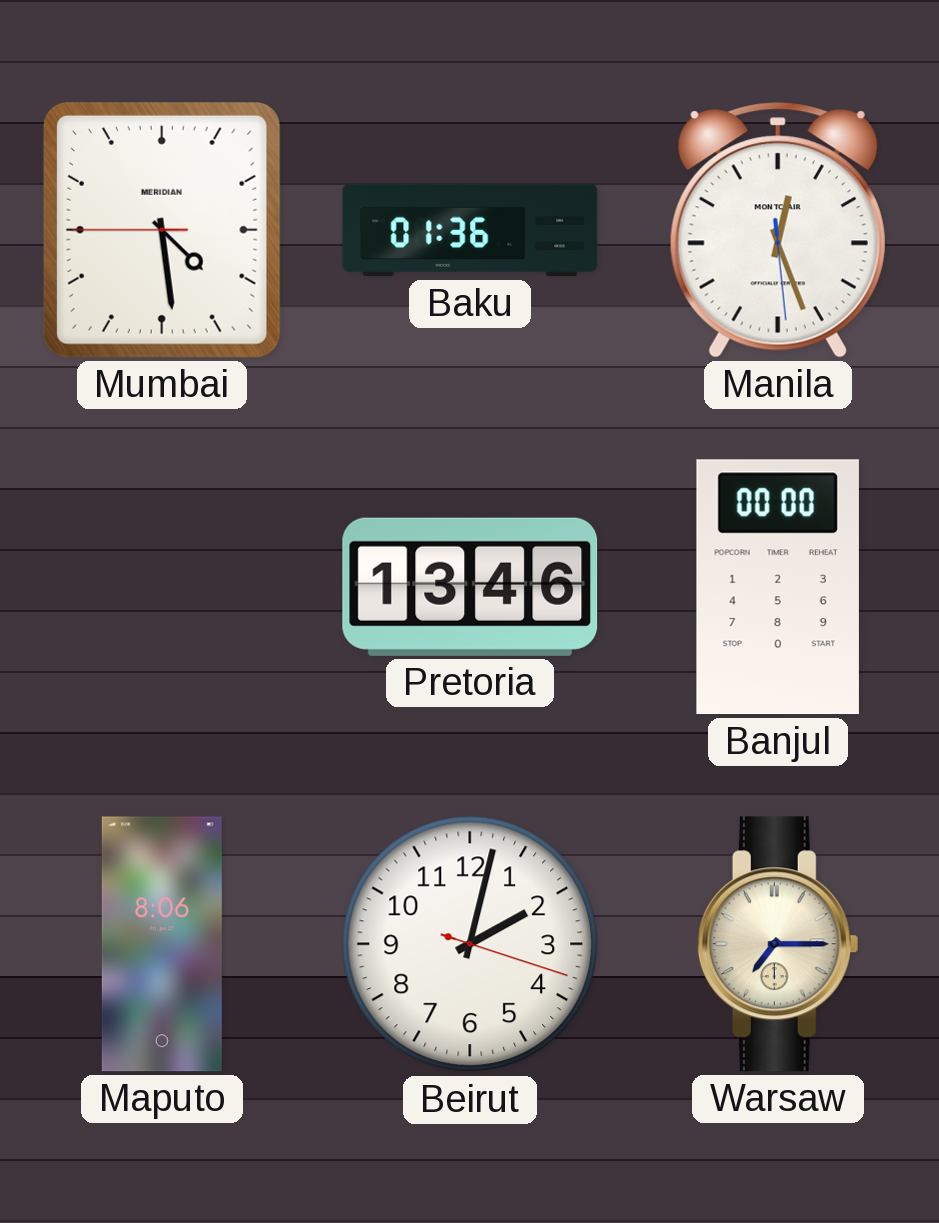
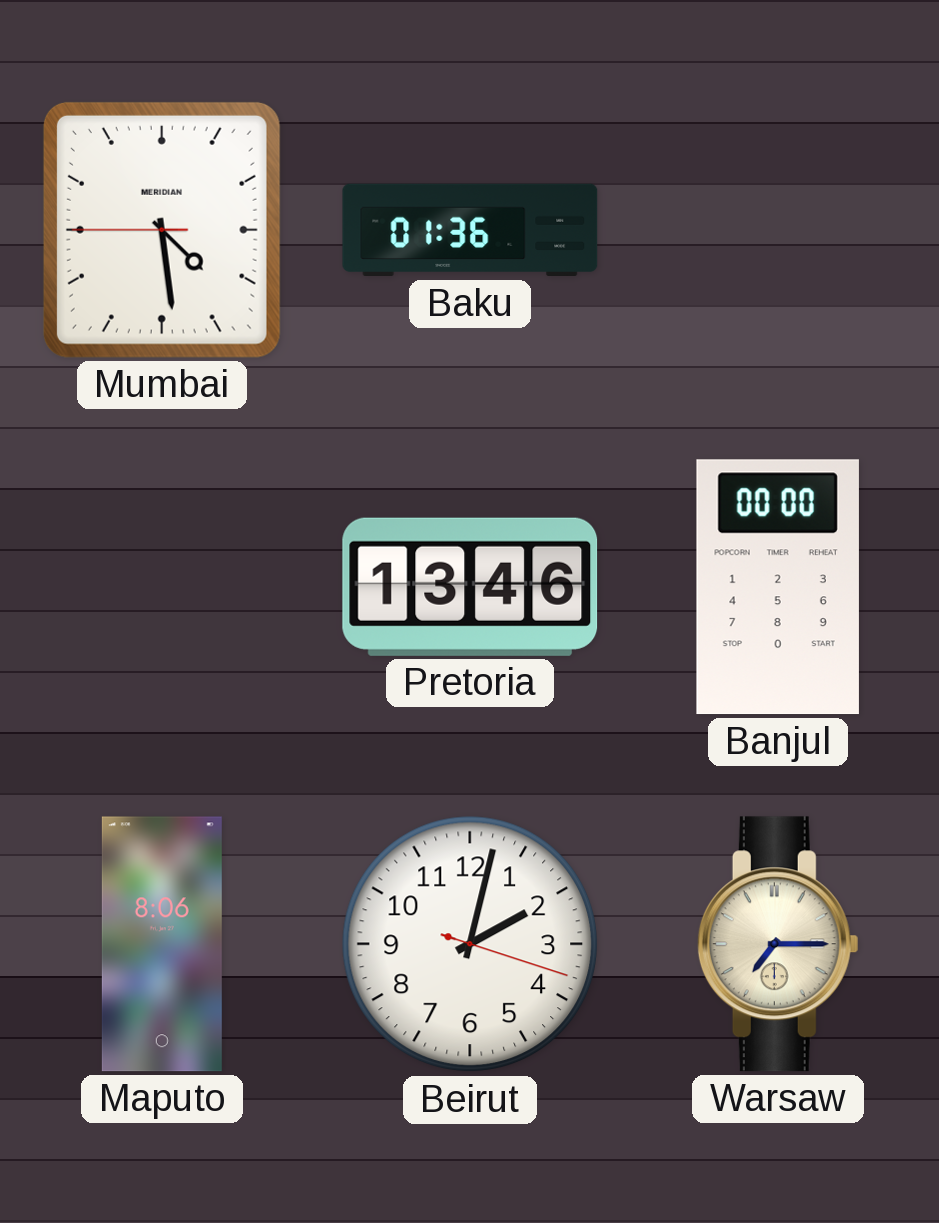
Manila: 12:26 -> none (778, 230)
